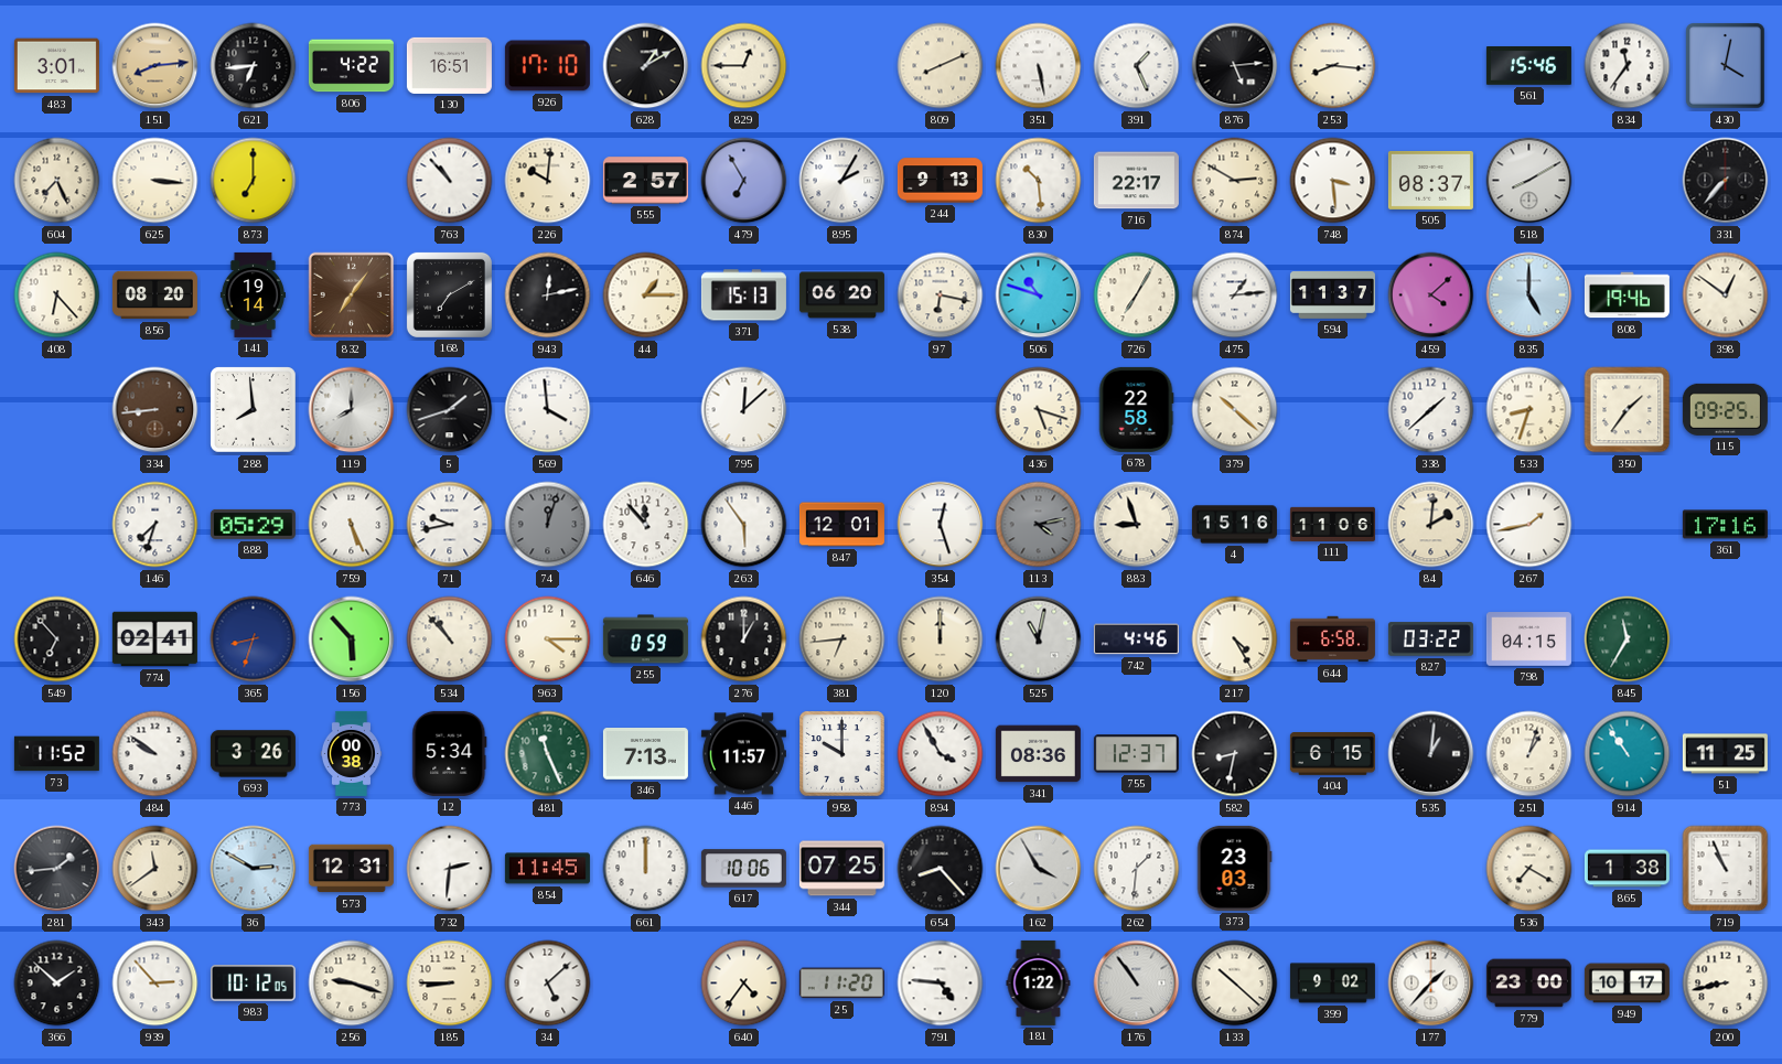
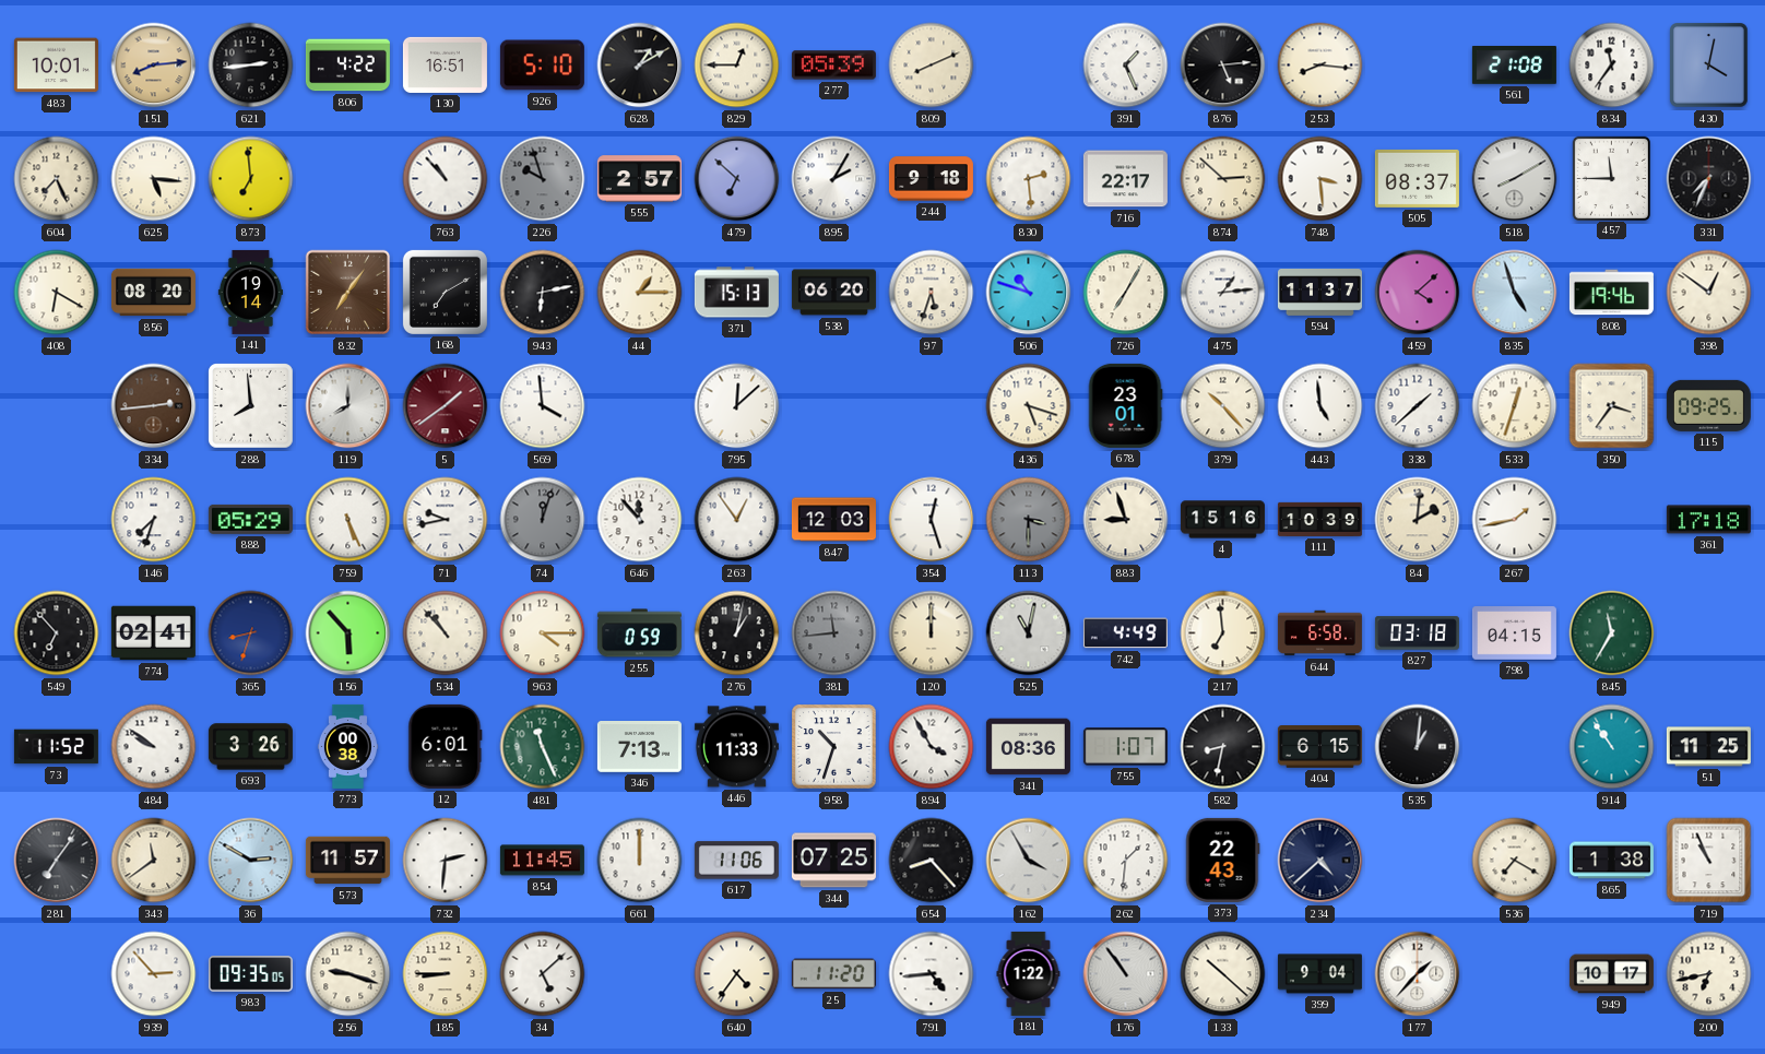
483: 3:01 -> 10:01 (56, 66)
621: 6:44 -> 2:44 (251, 66)
926: 17:10 -> 5:10 (542, 66)
277: none -> 05:39 (833, 66)
351: 5:28 -> none (1039, 66)
561: 15:46 -> 21:08 (1514, 66)
625: 3:16 -> 5:16 (154, 179)
873: 7:00 -> 6:59 (251, 179)
226: 10:01 -> 9:57 (543, 179)
226 dial: cream -> grey (543, 179)
479: 6:55 -> 6:52 (737, 179)
244: 9:13 -> 9:18 (931, 179)
830: 10:29 -> 2:29 (1029, 179)
874: 2:50 -> 2:52 (1223, 179)
457: none -> 11:45 (1611, 178)
331: 7:37 -> 7:34 (1709, 179)
408: 6:23 -> 6:20 (57, 293)
943: 12:13 -> 6:13 (543, 293)
97: 6:17 -> 5:33 (932, 293)
835: 5:00 -> 4:57 (1515, 293)
334: 8:44 -> 2:44 (154, 406)
5: 1:42 -> 1:39 (446, 406)
5 dial: black -> burgundy (446, 406)
678: 22:58 -> 23:01 (1125, 405)
379: 10:22 -> 10:23 (1223, 406)
443: none -> 4:59 (1320, 406)
533: 8:33 -> 12:33 (1515, 406)
350: 1:36 -> 3:36 (1612, 406)
263: 5:54 -> 12:54 (737, 520)
847: 12:01 -> 12:03 (833, 520)
113: 4:13 -> 3:30 (1029, 520)
111: 11:06 -> 10:39 (1319, 519)
361: 17:16 -> 17:18 (1708, 520)
276: 1:00 -> 1:02 (737, 633)
381: 6:44 -> 11:44 (834, 633)
381 dial: cream -> grey (834, 633)
742: 4:46 -> 4:49 (1125, 633)
217: 4:25 -> 6:59 (1223, 633)
827: 03:22 -> 03:18 (1417, 633)
12: 5:34 -> 6:01 (446, 746)
446: 11:57 -> 11:33 (736, 747)
958: 10:00 -> 10:33 (834, 747)
755: 12:37 -> 1:07 (1125, 747)
251: 1:03 -> none (1529, 754)
281: 1:44 -> 7:06 (57, 861)
573: 12:31 -> 11:57 (347, 861)
617: 10:06 -> 11:06 (736, 861)
373: 23:03 -> 22:43 (1223, 860)
234: none -> 4:38 (1320, 861)
366: 1:52 -> none (57, 984)
983: 10:12 -> 09:35 (250, 974)
791: 4:46 -> 4:44 (932, 974)
399: 9:02 -> 9:04 (1319, 974)
779: 23:00 -> none (1528, 984)
200: 8:43 -> 6:43 (1709, 974)
